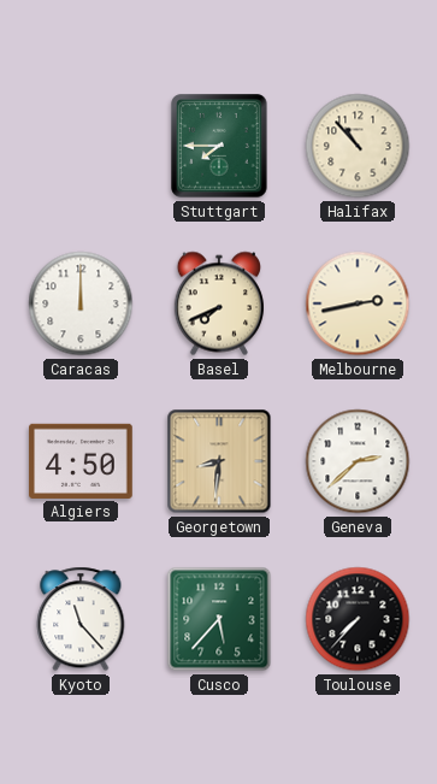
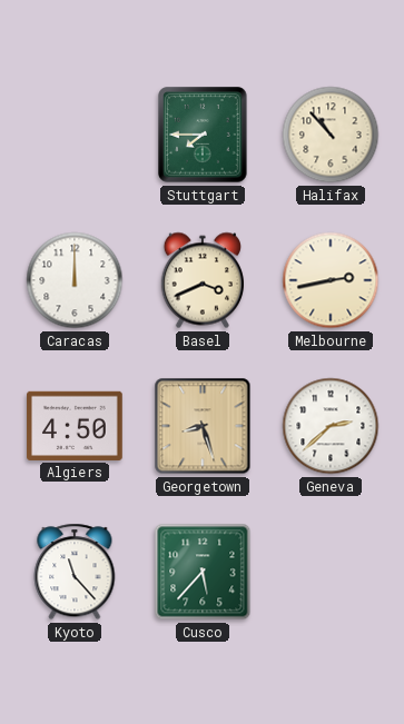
Basel: 7:41 -> 3:41 (201, 280)
Georgetown: 8:31 -> 8:27 (203, 426)
Toulouse: 7:37 -> none (358, 619)
